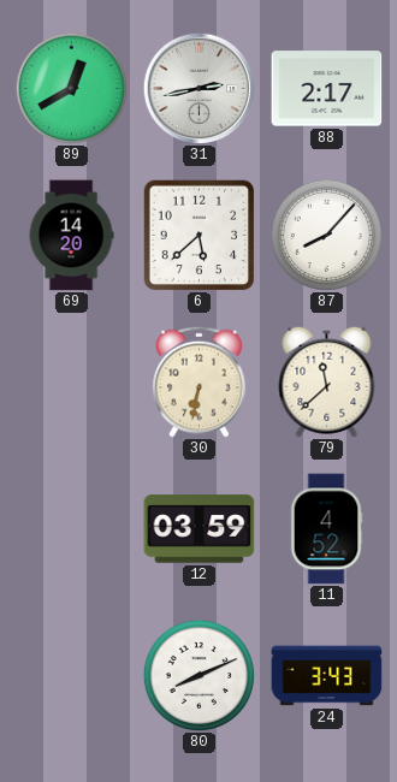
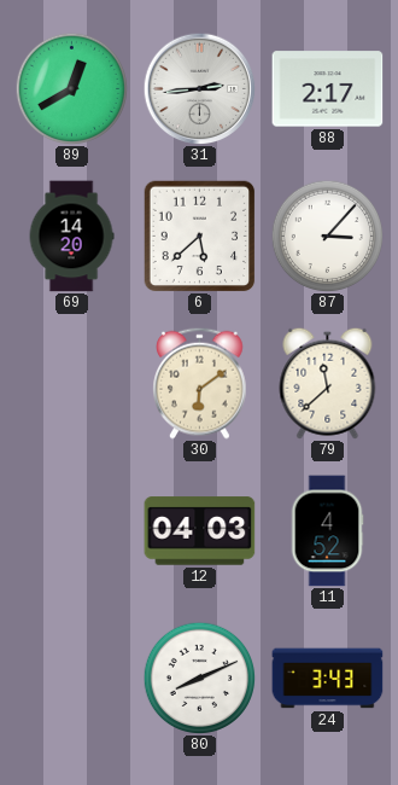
31: 2:43 -> 2:44 (199, 88)
87: 8:07 -> 3:07 (327, 235)
30: 6:32 -> 6:09 (200, 383)
12: 03:59 -> 04:03 (200, 531)
